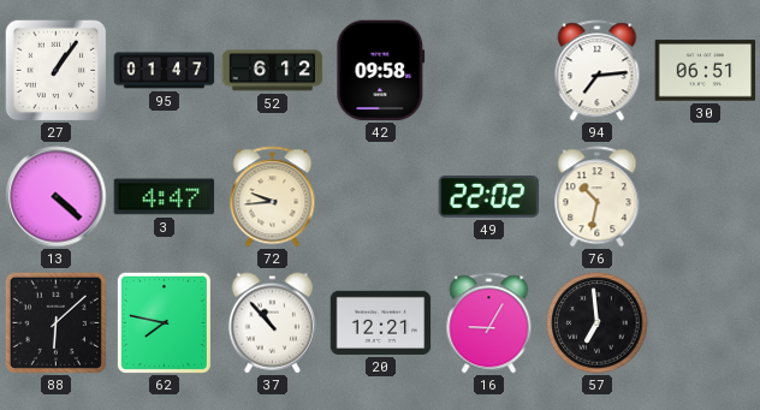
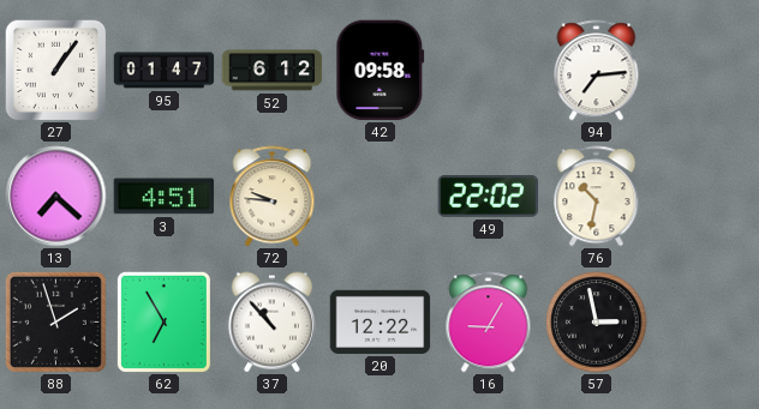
30: 06:51 -> none (706, 71)
13: 4:22 -> 7:22 (56, 197)
3: 4:47 -> 4:51 (165, 197)
72: 9:44 -> 9:46 (273, 197)
88: 6:08 -> 1:57 (55, 321)
62: 7:47 -> 6:55 (163, 321)
20: 12:21 -> 12:22 (381, 321)
57: 6:59 -> 2:58 (597, 323)
